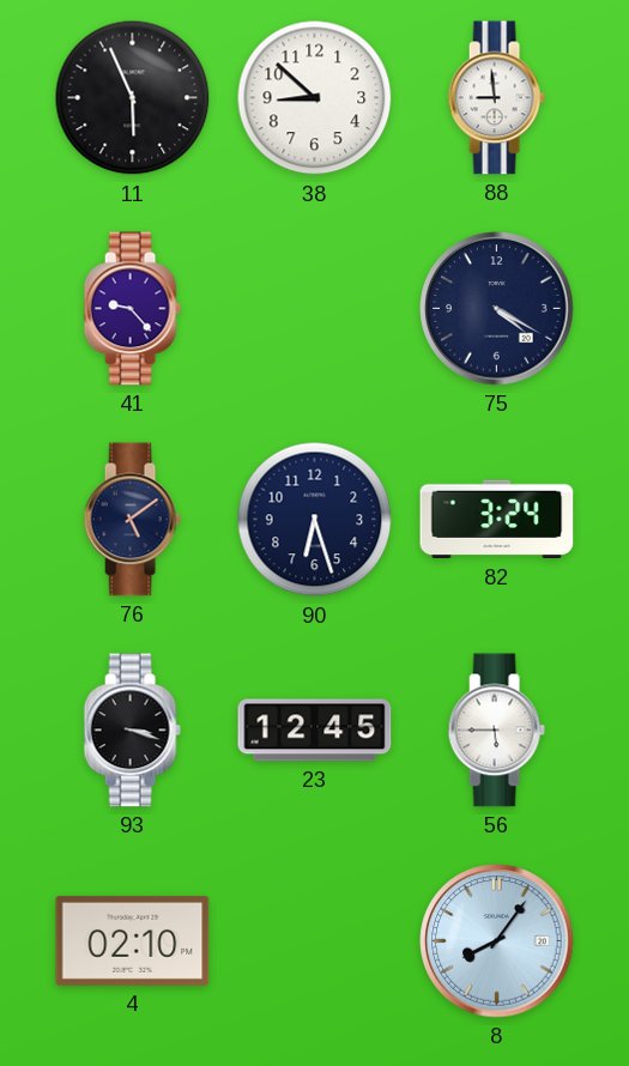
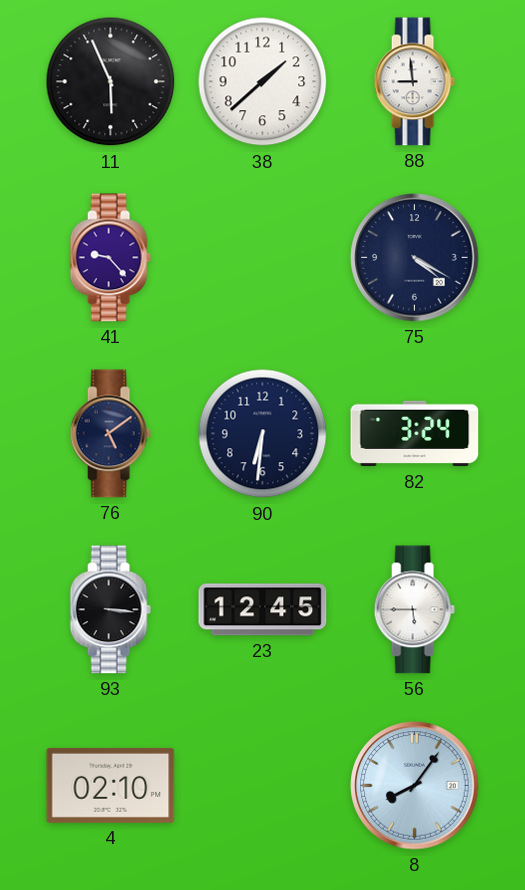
38: 8:52 -> 1:38 (263, 82)
90: 6:27 -> 6:31 (263, 434)
93: 3:18 -> 3:16 (110, 610)
